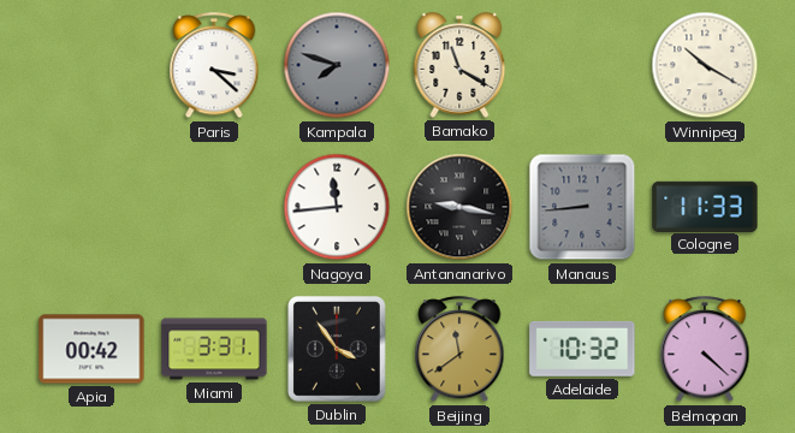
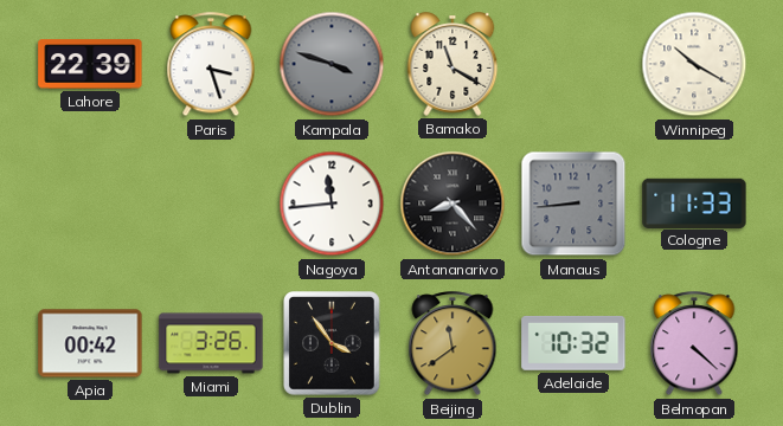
Lahore: none -> 22:39 (90, 64)
Paris: 3:22 -> 3:27 (211, 65)
Kampala: 7:48 -> 3:48 (332, 64)
Antananarivo: 9:17 -> 8:23 (453, 204)
Miami: 3:31 -> 3:26 (211, 343)
